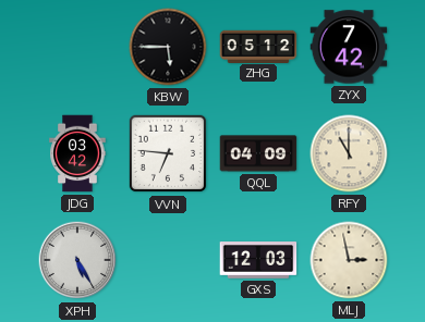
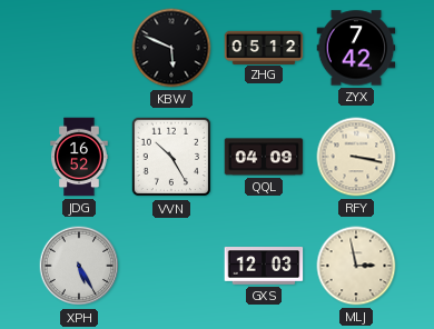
KBW: 5:45 -> 5:49 (171, 48)
JDG: 03:42 -> 16:52 (79, 157)
VVN: 6:46 -> 10:25 (171, 157)
RFY: 11:00 -> 3:17 (356, 157)
